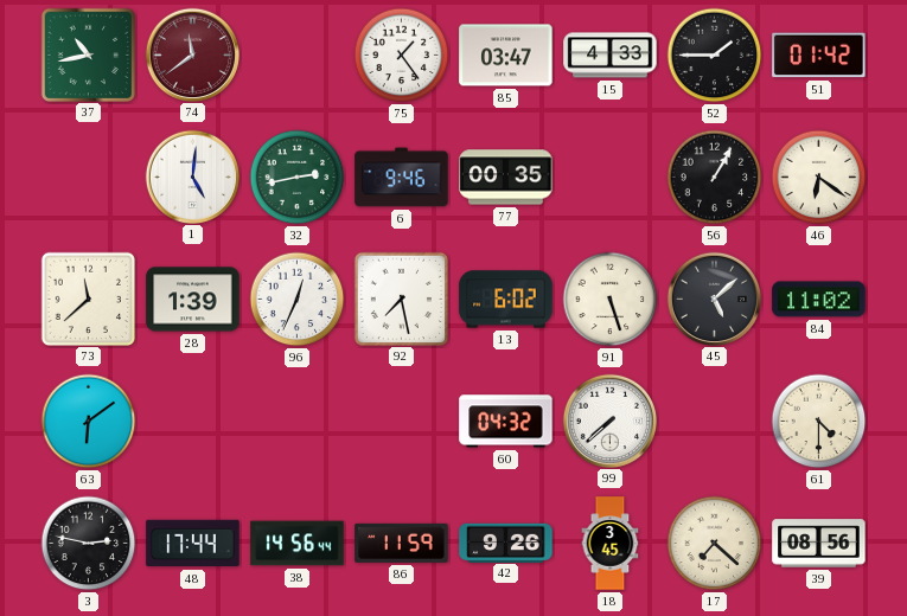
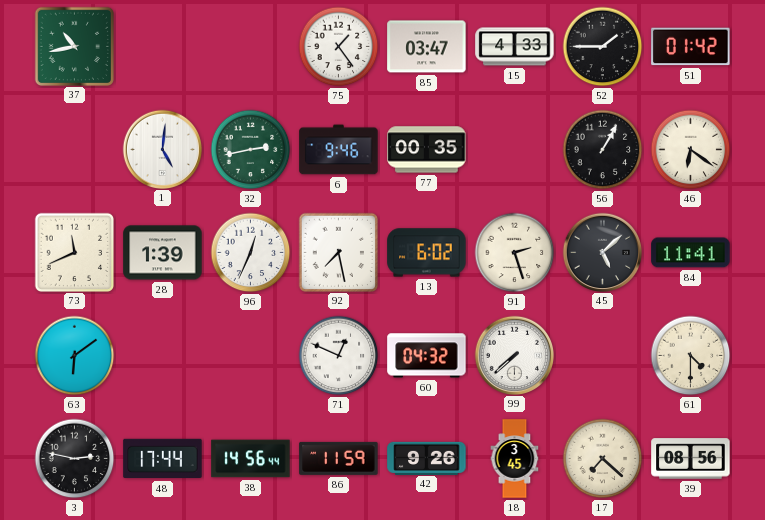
74: 11:39 -> none (192, 54)
73: 11:38 -> 11:41 (74, 252)
91: 5:27 -> 2:27 (515, 253)
84: 11:02 -> 11:41 (691, 253)
71: none -> 12:49 (339, 356)
